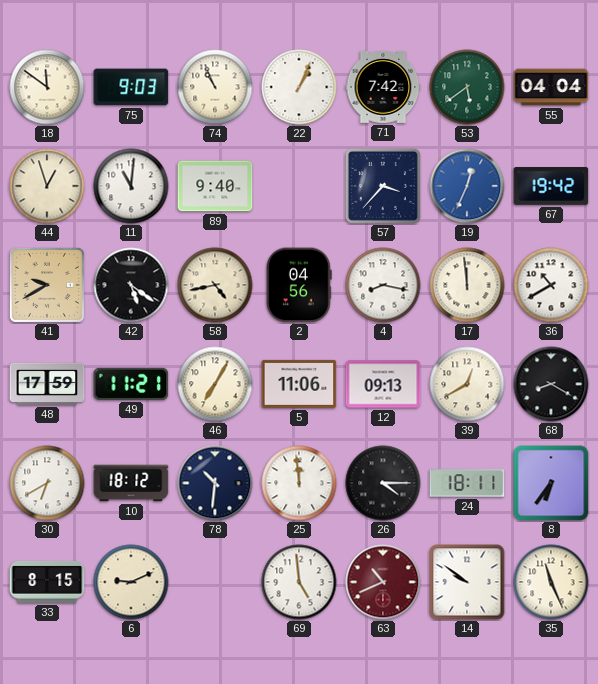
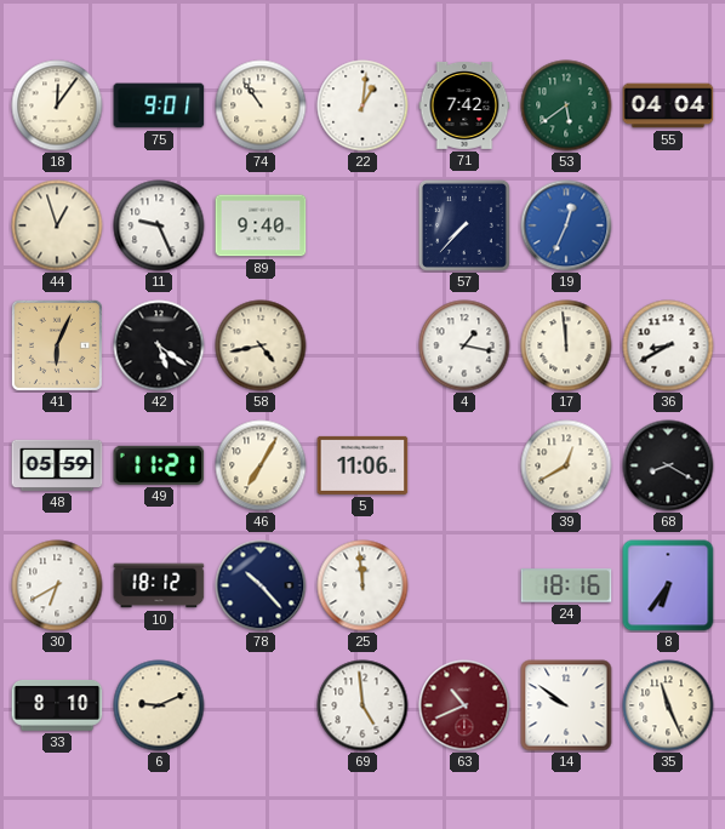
18: 11:51 -> 12:06 (57, 105)
75: 9:03 -> 9:01 (159, 105)
74: 10:56 -> 10:54 (261, 105)
22: 1:04 -> 1:01 (362, 105)
11: 11:01 -> 9:26 (159, 225)
57: 3:37 -> 7:37 (464, 225)
67: 19:42 -> none (551, 186)
41: 9:40 -> 6:04 (57, 345)
2: 04:56 -> none (299, 285)
4: 8:17 -> 1:17 (464, 345)
36: 10:40 -> 8:40 (668, 345)
48: 17:59 -> 05:59 (57, 465)
12: 09:13 -> none (383, 384)
78: 10:31 -> 10:23 (261, 585)
26: 4:15 -> none (383, 483)
24: 18:11 -> 18:16 (566, 585)
33: 8:15 -> 8:10 (57, 705)
